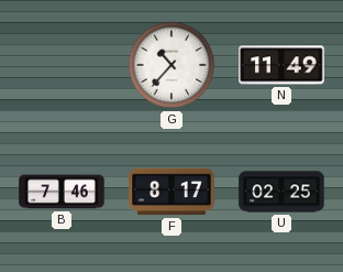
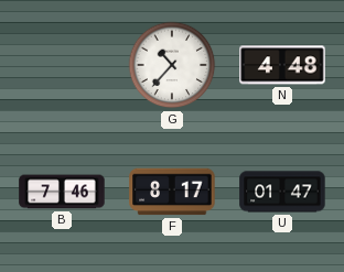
N: 11:49 -> 4:48 (282, 65)
U: 02:25 -> 01:47 (282, 192)
